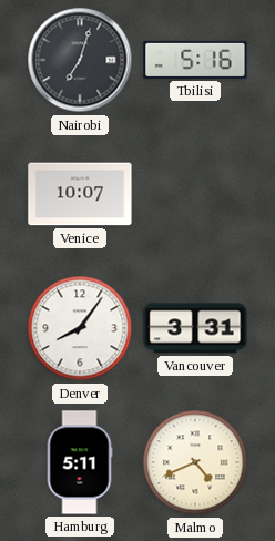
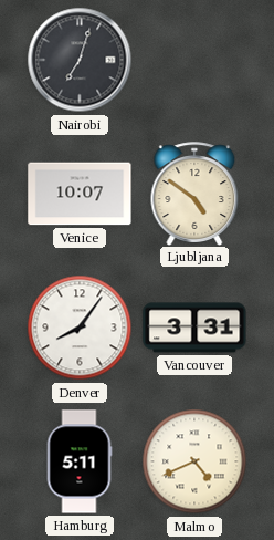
Tbilisi: 5:16 -> none (195, 60)
Ljubljana: none -> 4:51 (194, 194)
